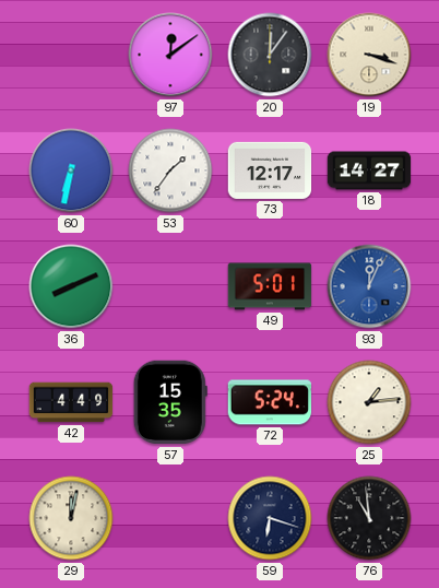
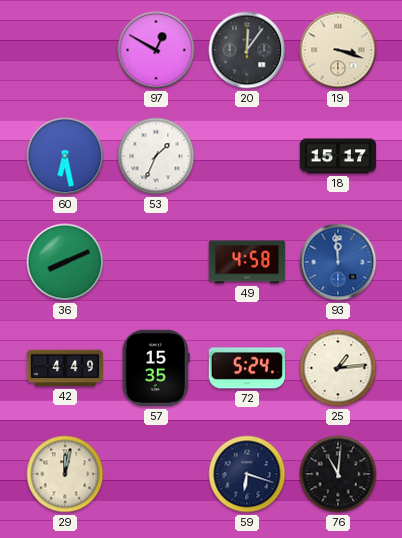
97: 12:09 -> 12:50 (156, 50)
60: 6:32 -> 6:28 (65, 156)
53: 1:36 -> 1:34 (156, 156)
73: 12:17 -> none (270, 170)
18: 14:27 -> 15:17 (338, 156)
49: 5:01 -> 4:58 (247, 262)
93: 12:04 -> 11:59 (338, 262)
76: 10:59 -> 11:01 (338, 474)
